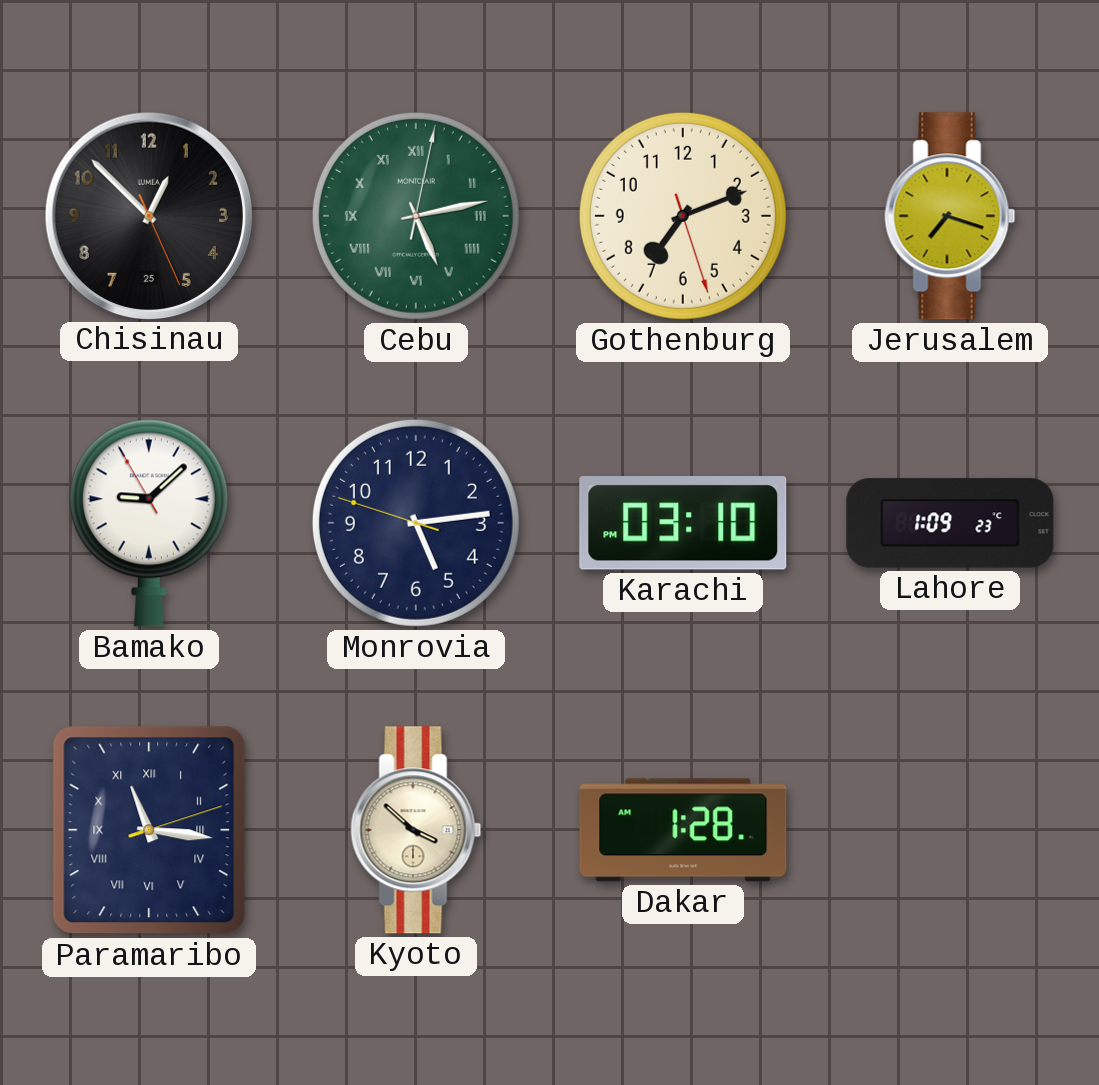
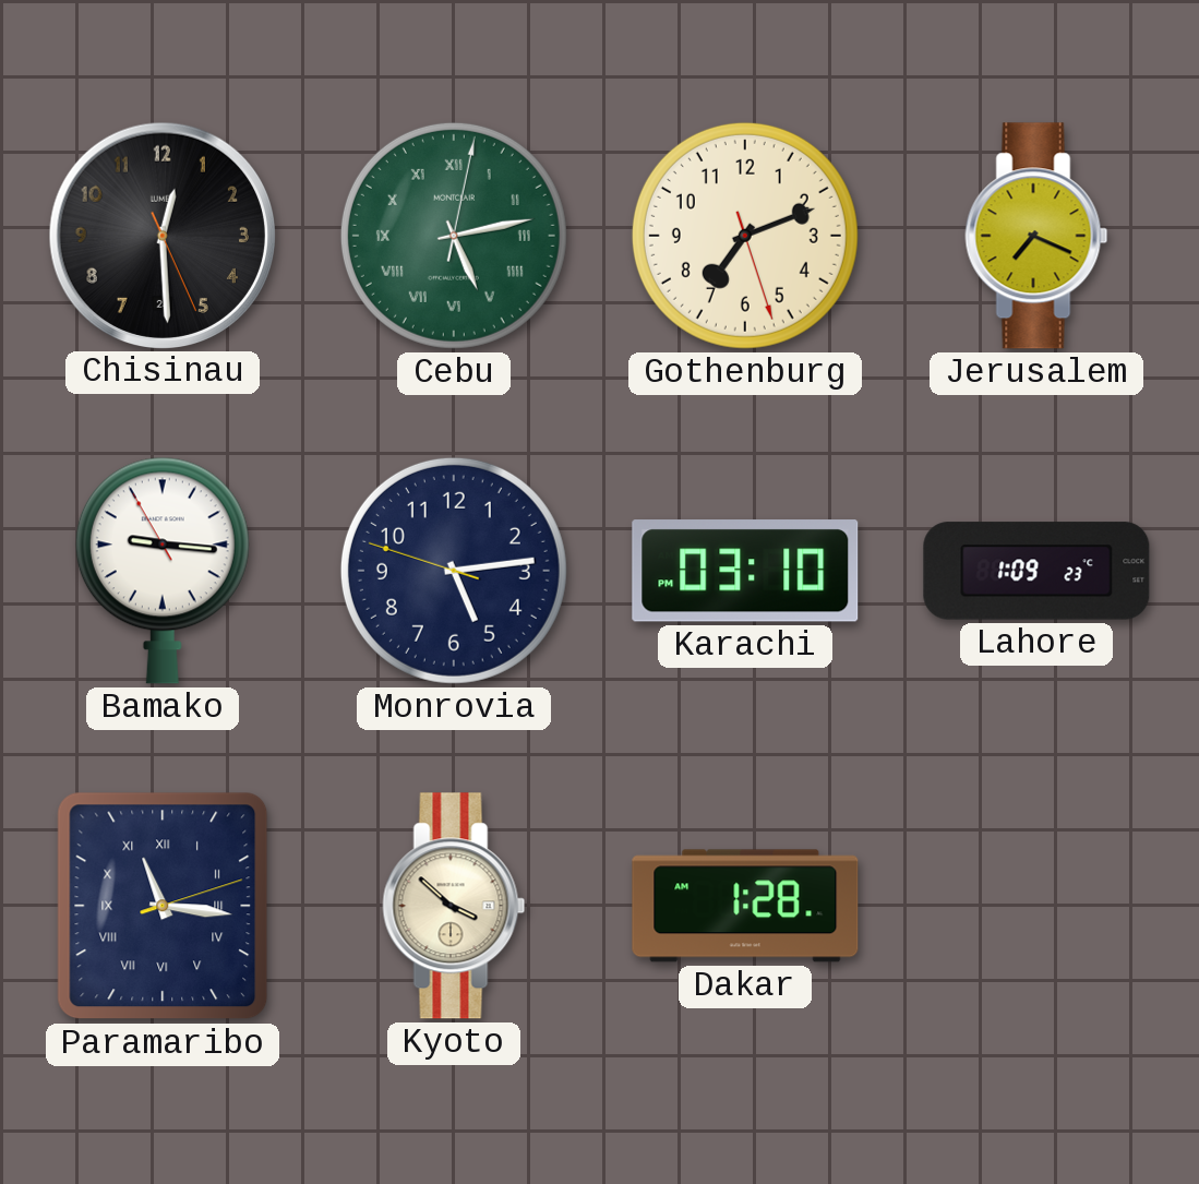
Chisinau: 12:52 -> 12:29 (161, 235)
Jerusalem: 7:18 -> 7:19 (1036, 236)
Bamako: 9:07 -> 9:15 (163, 571)
